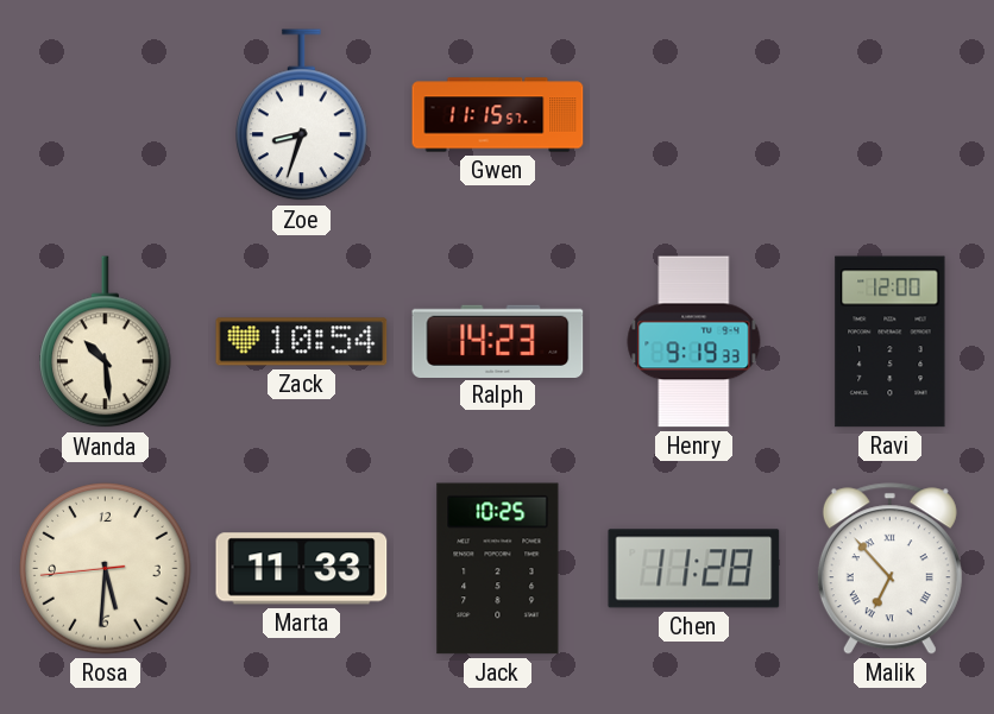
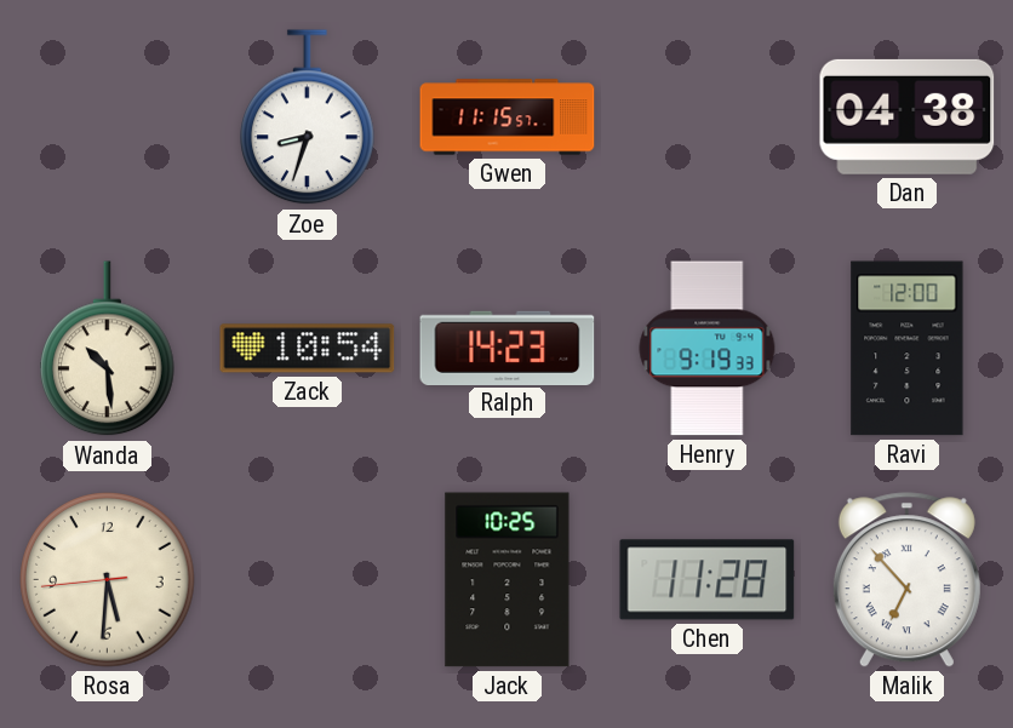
Dan: none -> 04:38 (908, 116)
Marta: 11:33 -> none (302, 569)
